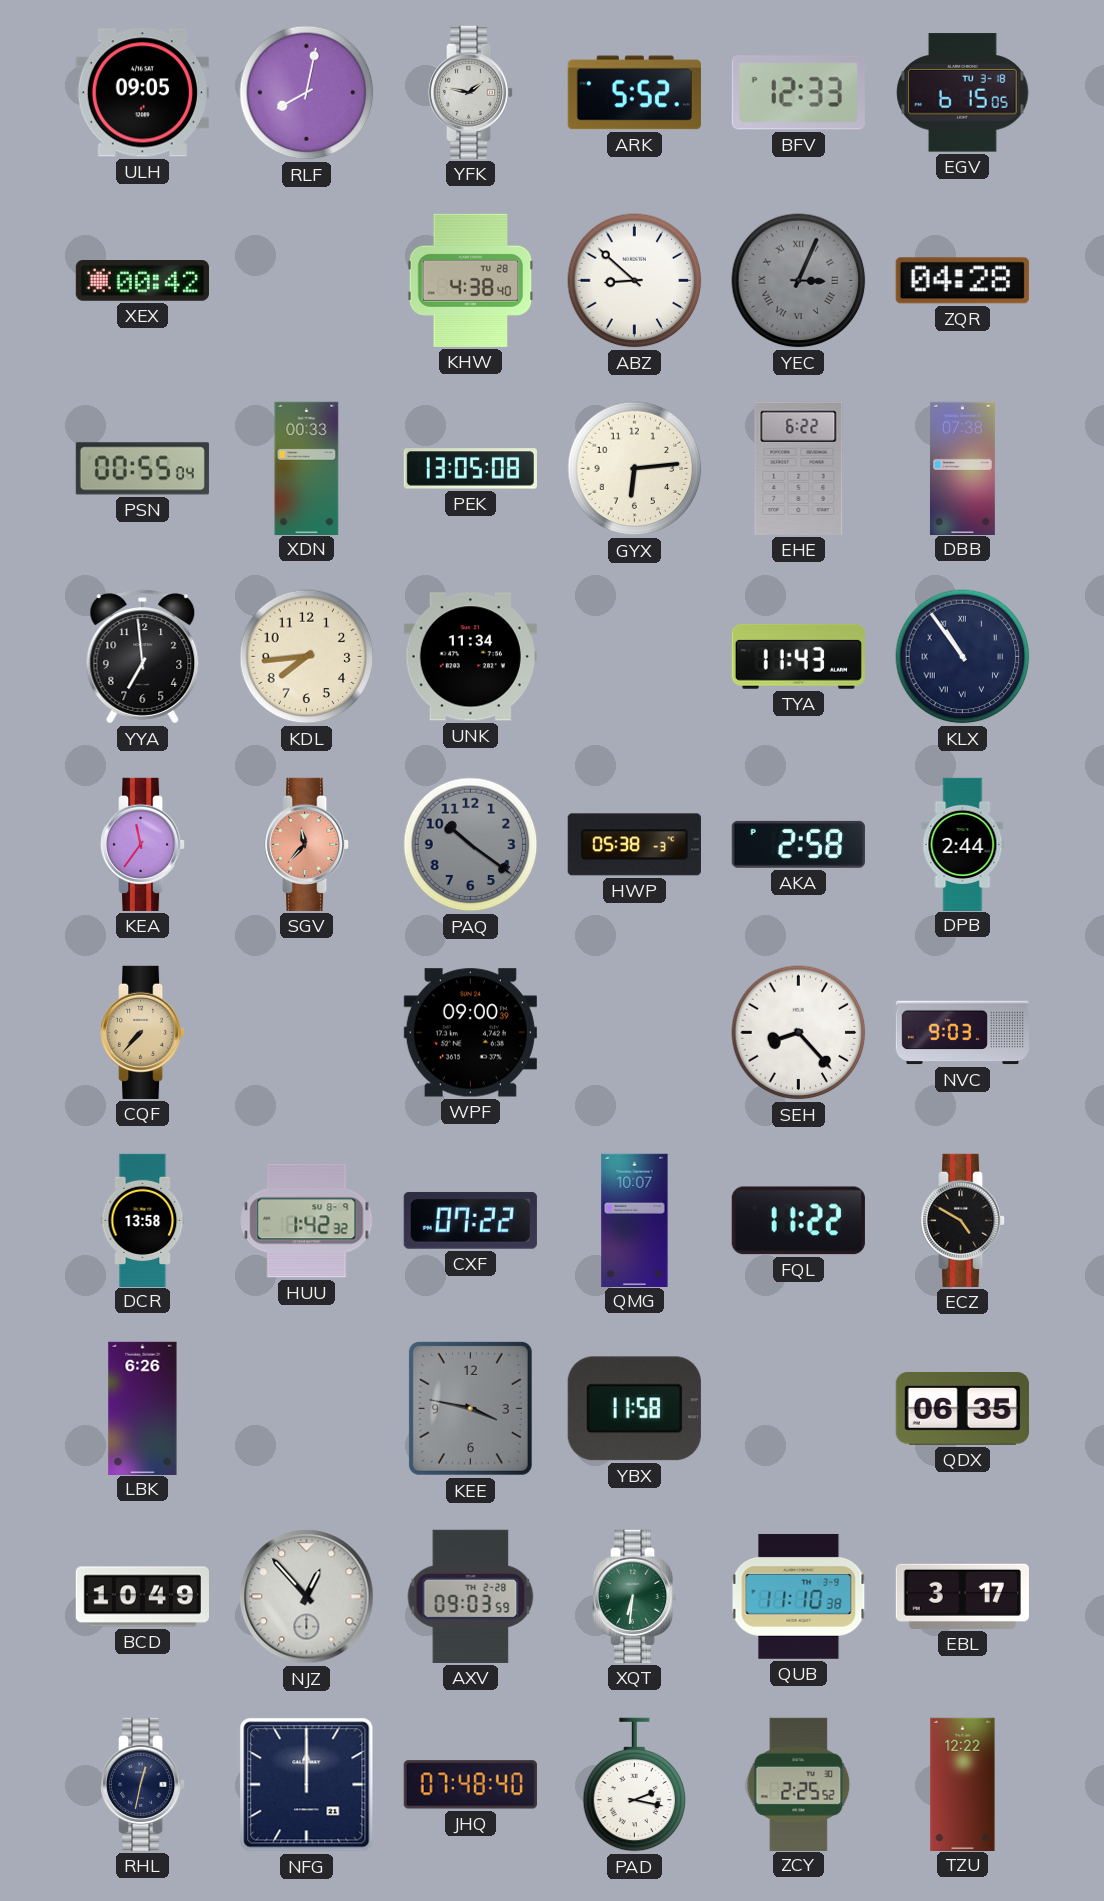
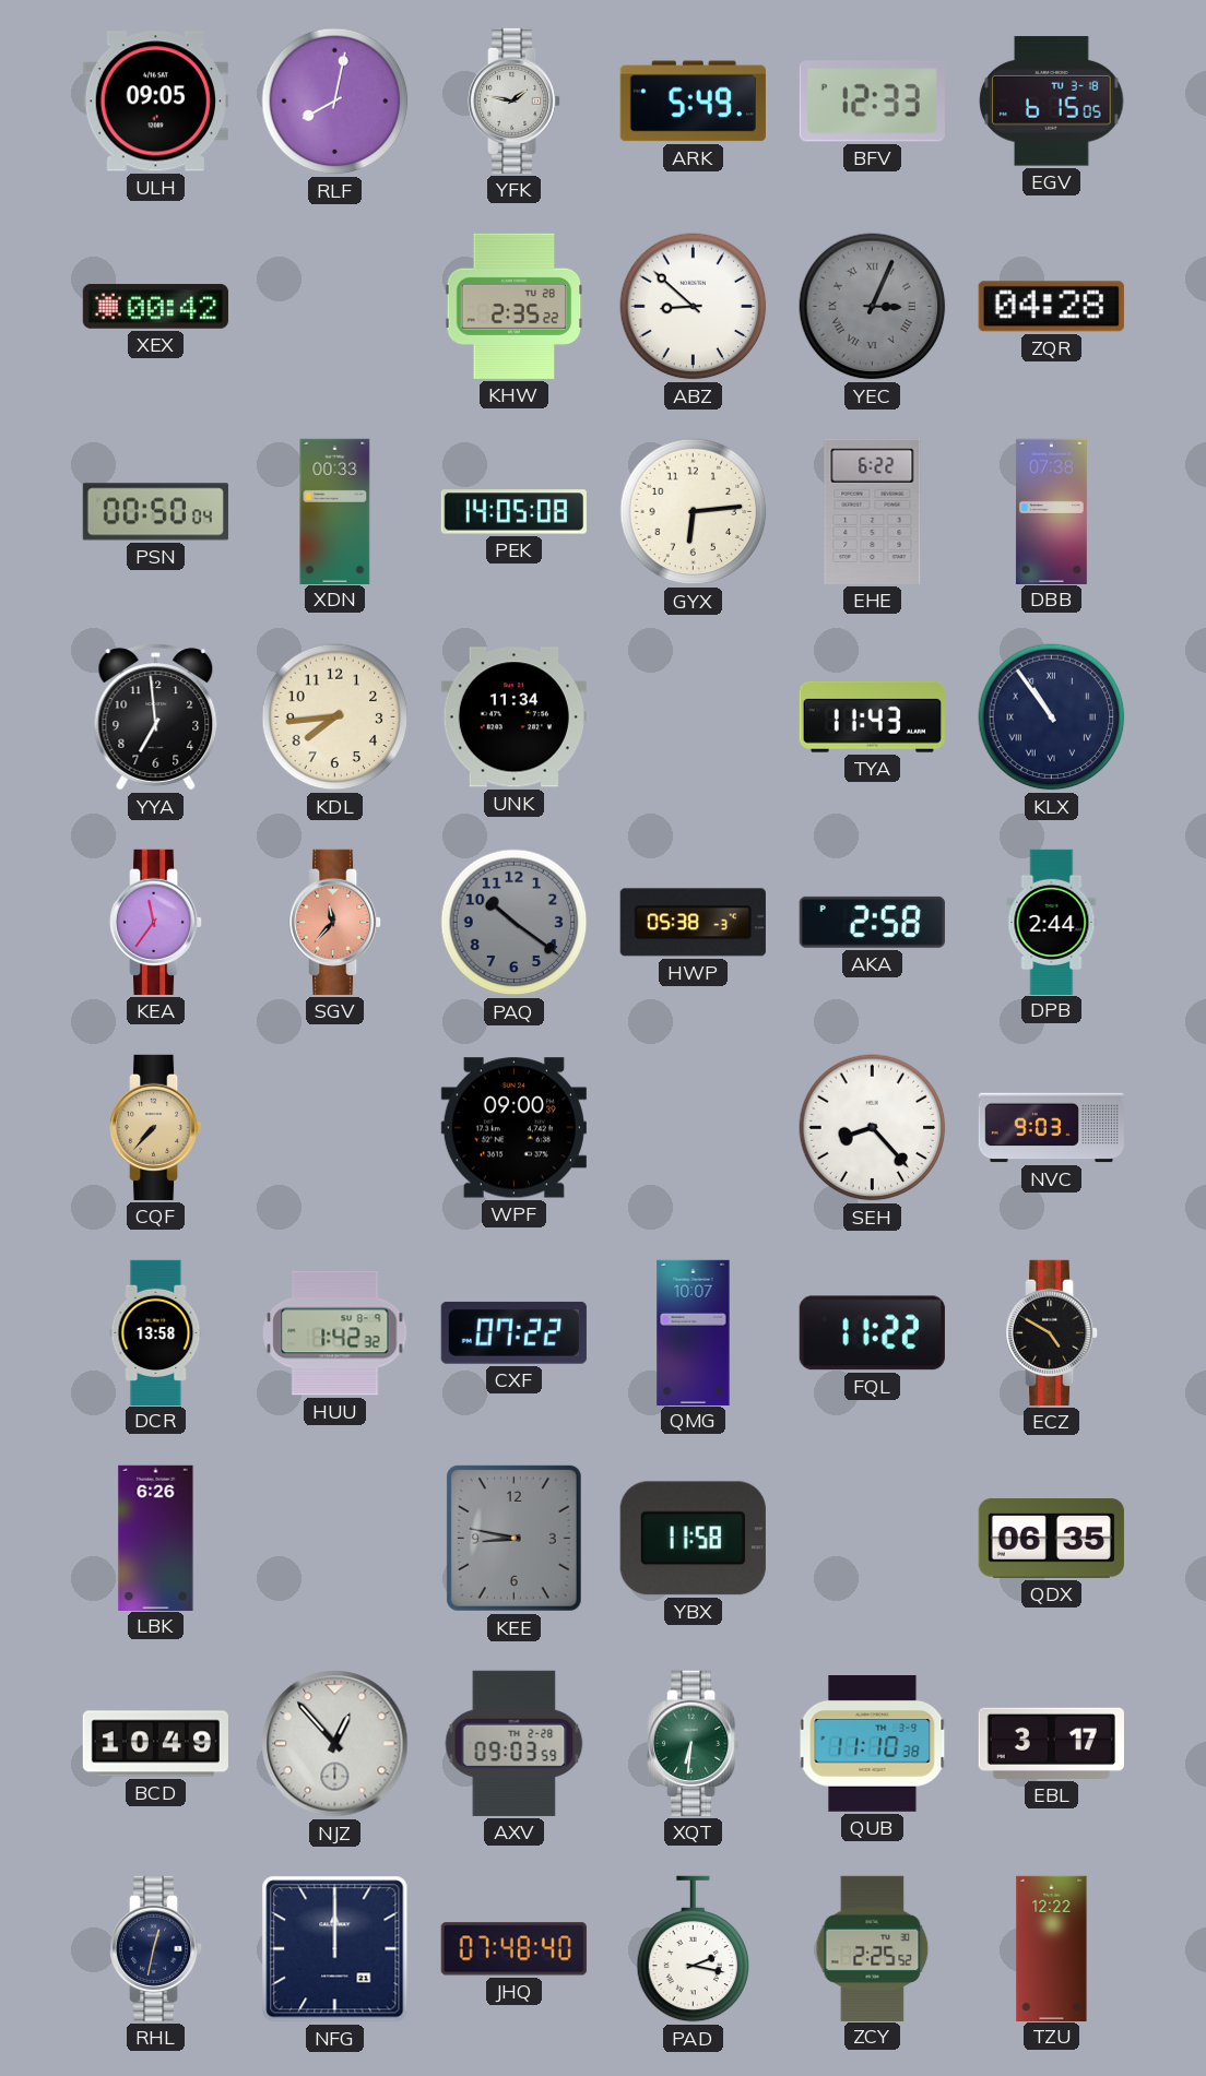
ARK: 5:52 -> 5:49 (693, 102)
KHW: 4:38 -> 2:35 (515, 306)
PSN: 00:55 -> 00:50 (155, 512)
PEK: 13:05 -> 14:05 (513, 512)
KEE: 3:47 -> 8:47 (513, 1538)
